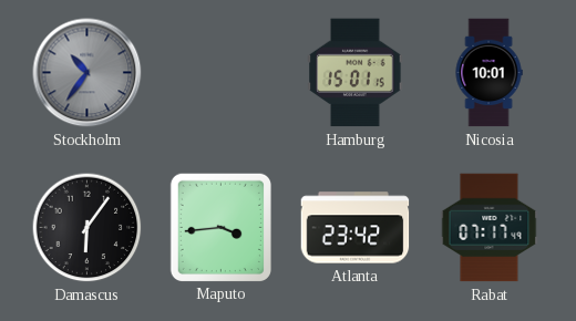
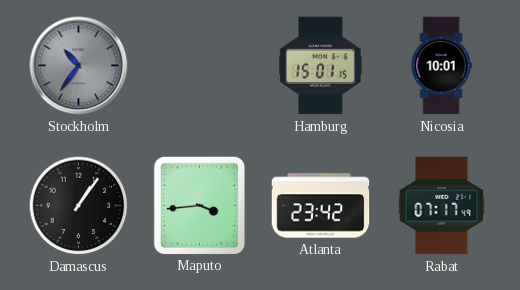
Damascus: 6:06 -> 1:06 (79, 206)
